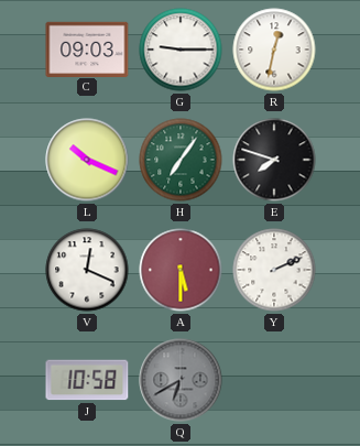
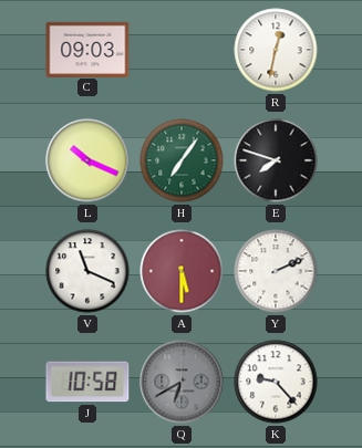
G: 9:15 -> none (181, 50)
V: 12:19 -> 11:19 (87, 271)
K: none -> 9:23 (276, 382)
